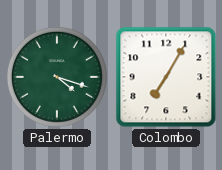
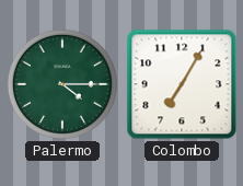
Palermo: 4:18 -> 4:15 (62, 84)
